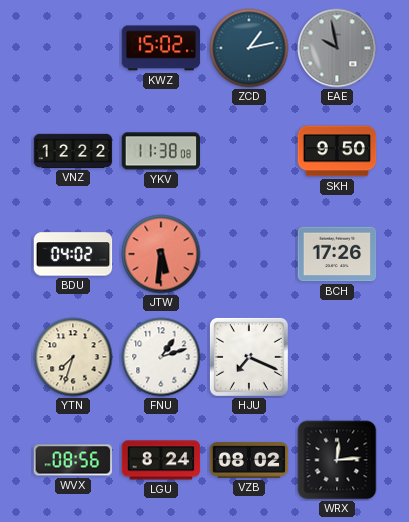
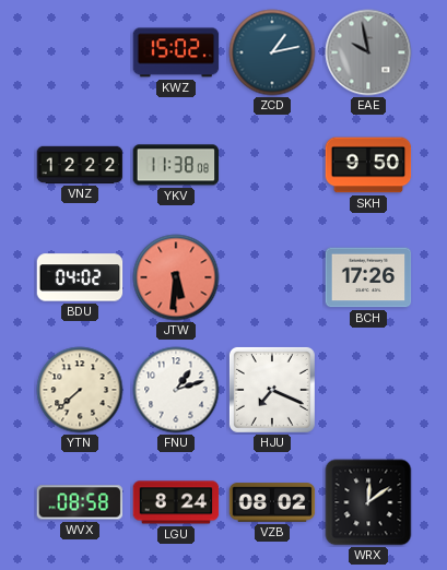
YTN: 7:33 -> 7:38 (80, 390)
WVX: 08:56 -> 08:58 (80, 502)
WRX: 12:14 -> 12:09 (368, 502)
